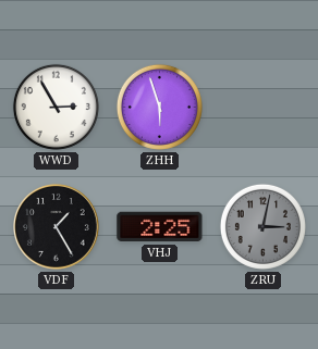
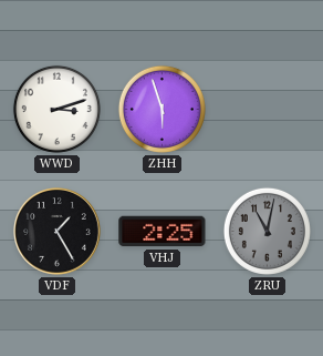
WWD: 2:55 -> 3:12 (56, 109)
ZRU: 3:02 -> 11:02 (267, 231)
